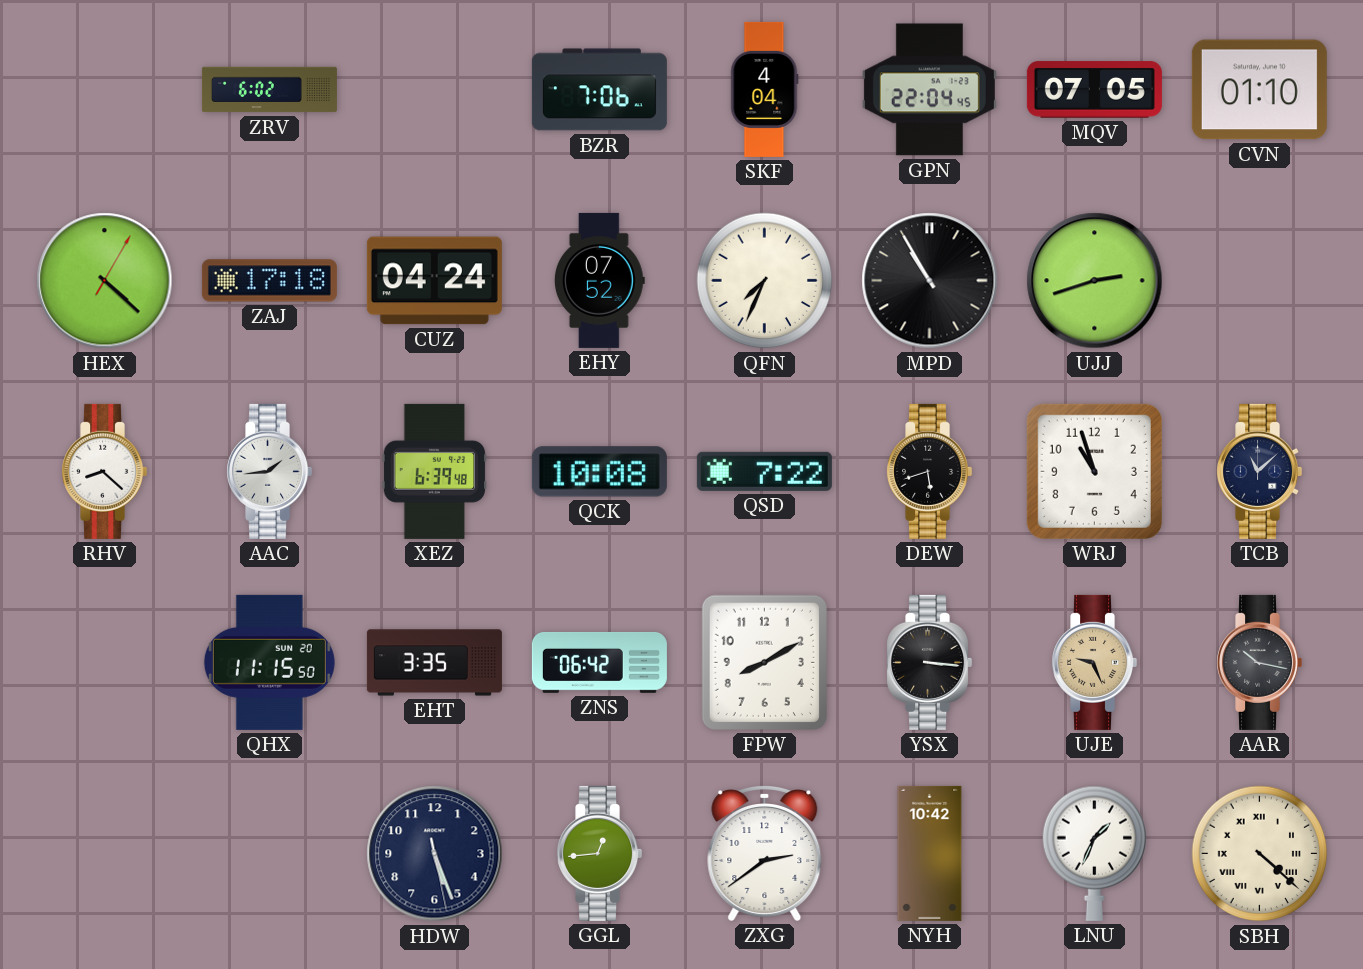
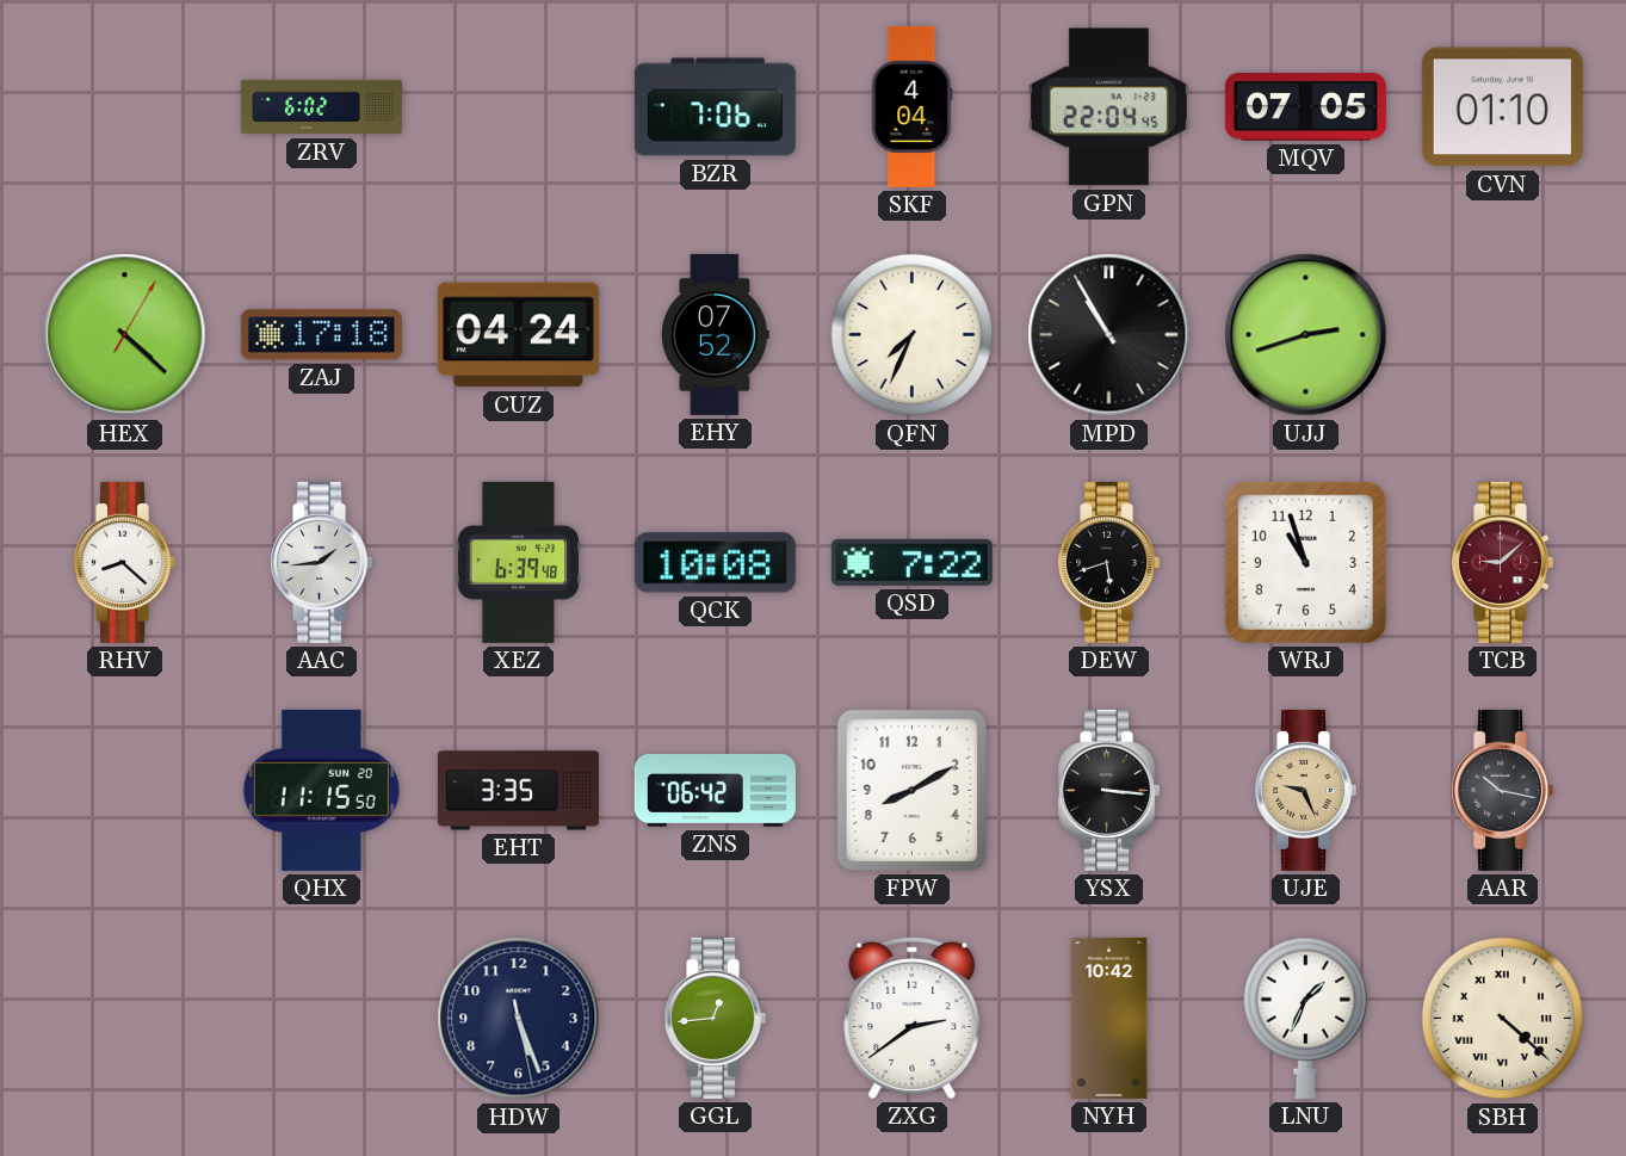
TCB: 11:08 -> 9:08 (1503, 562)
TCB dial: navy -> burgundy (1503, 562)
